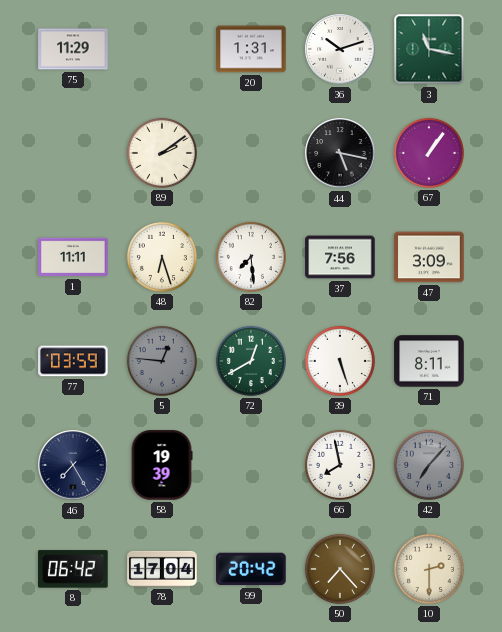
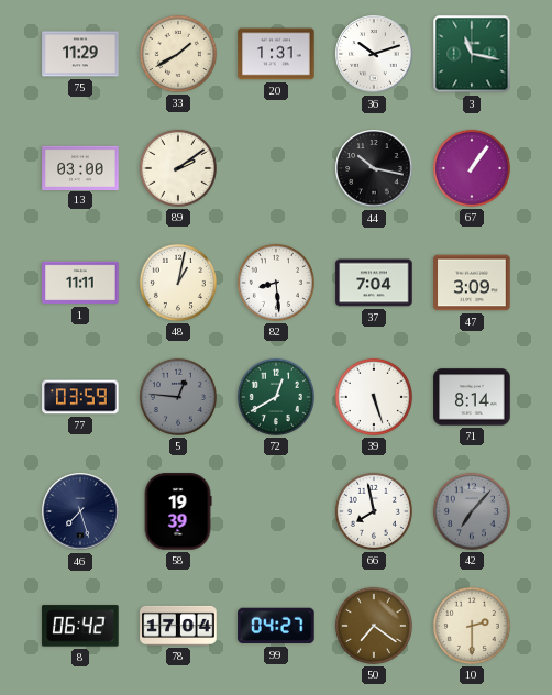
33: none -> 1:40 (178, 54)
13: none -> 03:00 (80, 167)
44: 5:17 -> 10:17 (374, 168)
48: 6:27 -> 1:02 (178, 283)
82: 7:29 -> 8:29 (276, 283)
37: 7:56 -> 7:04 (374, 283)
71: 8:11 -> 8:14 (472, 397)
46: 7:25 -> 7:27 (80, 511)
99: 20:42 -> 04:27 (276, 626)
50: 7:23 -> 7:21 (374, 626)
